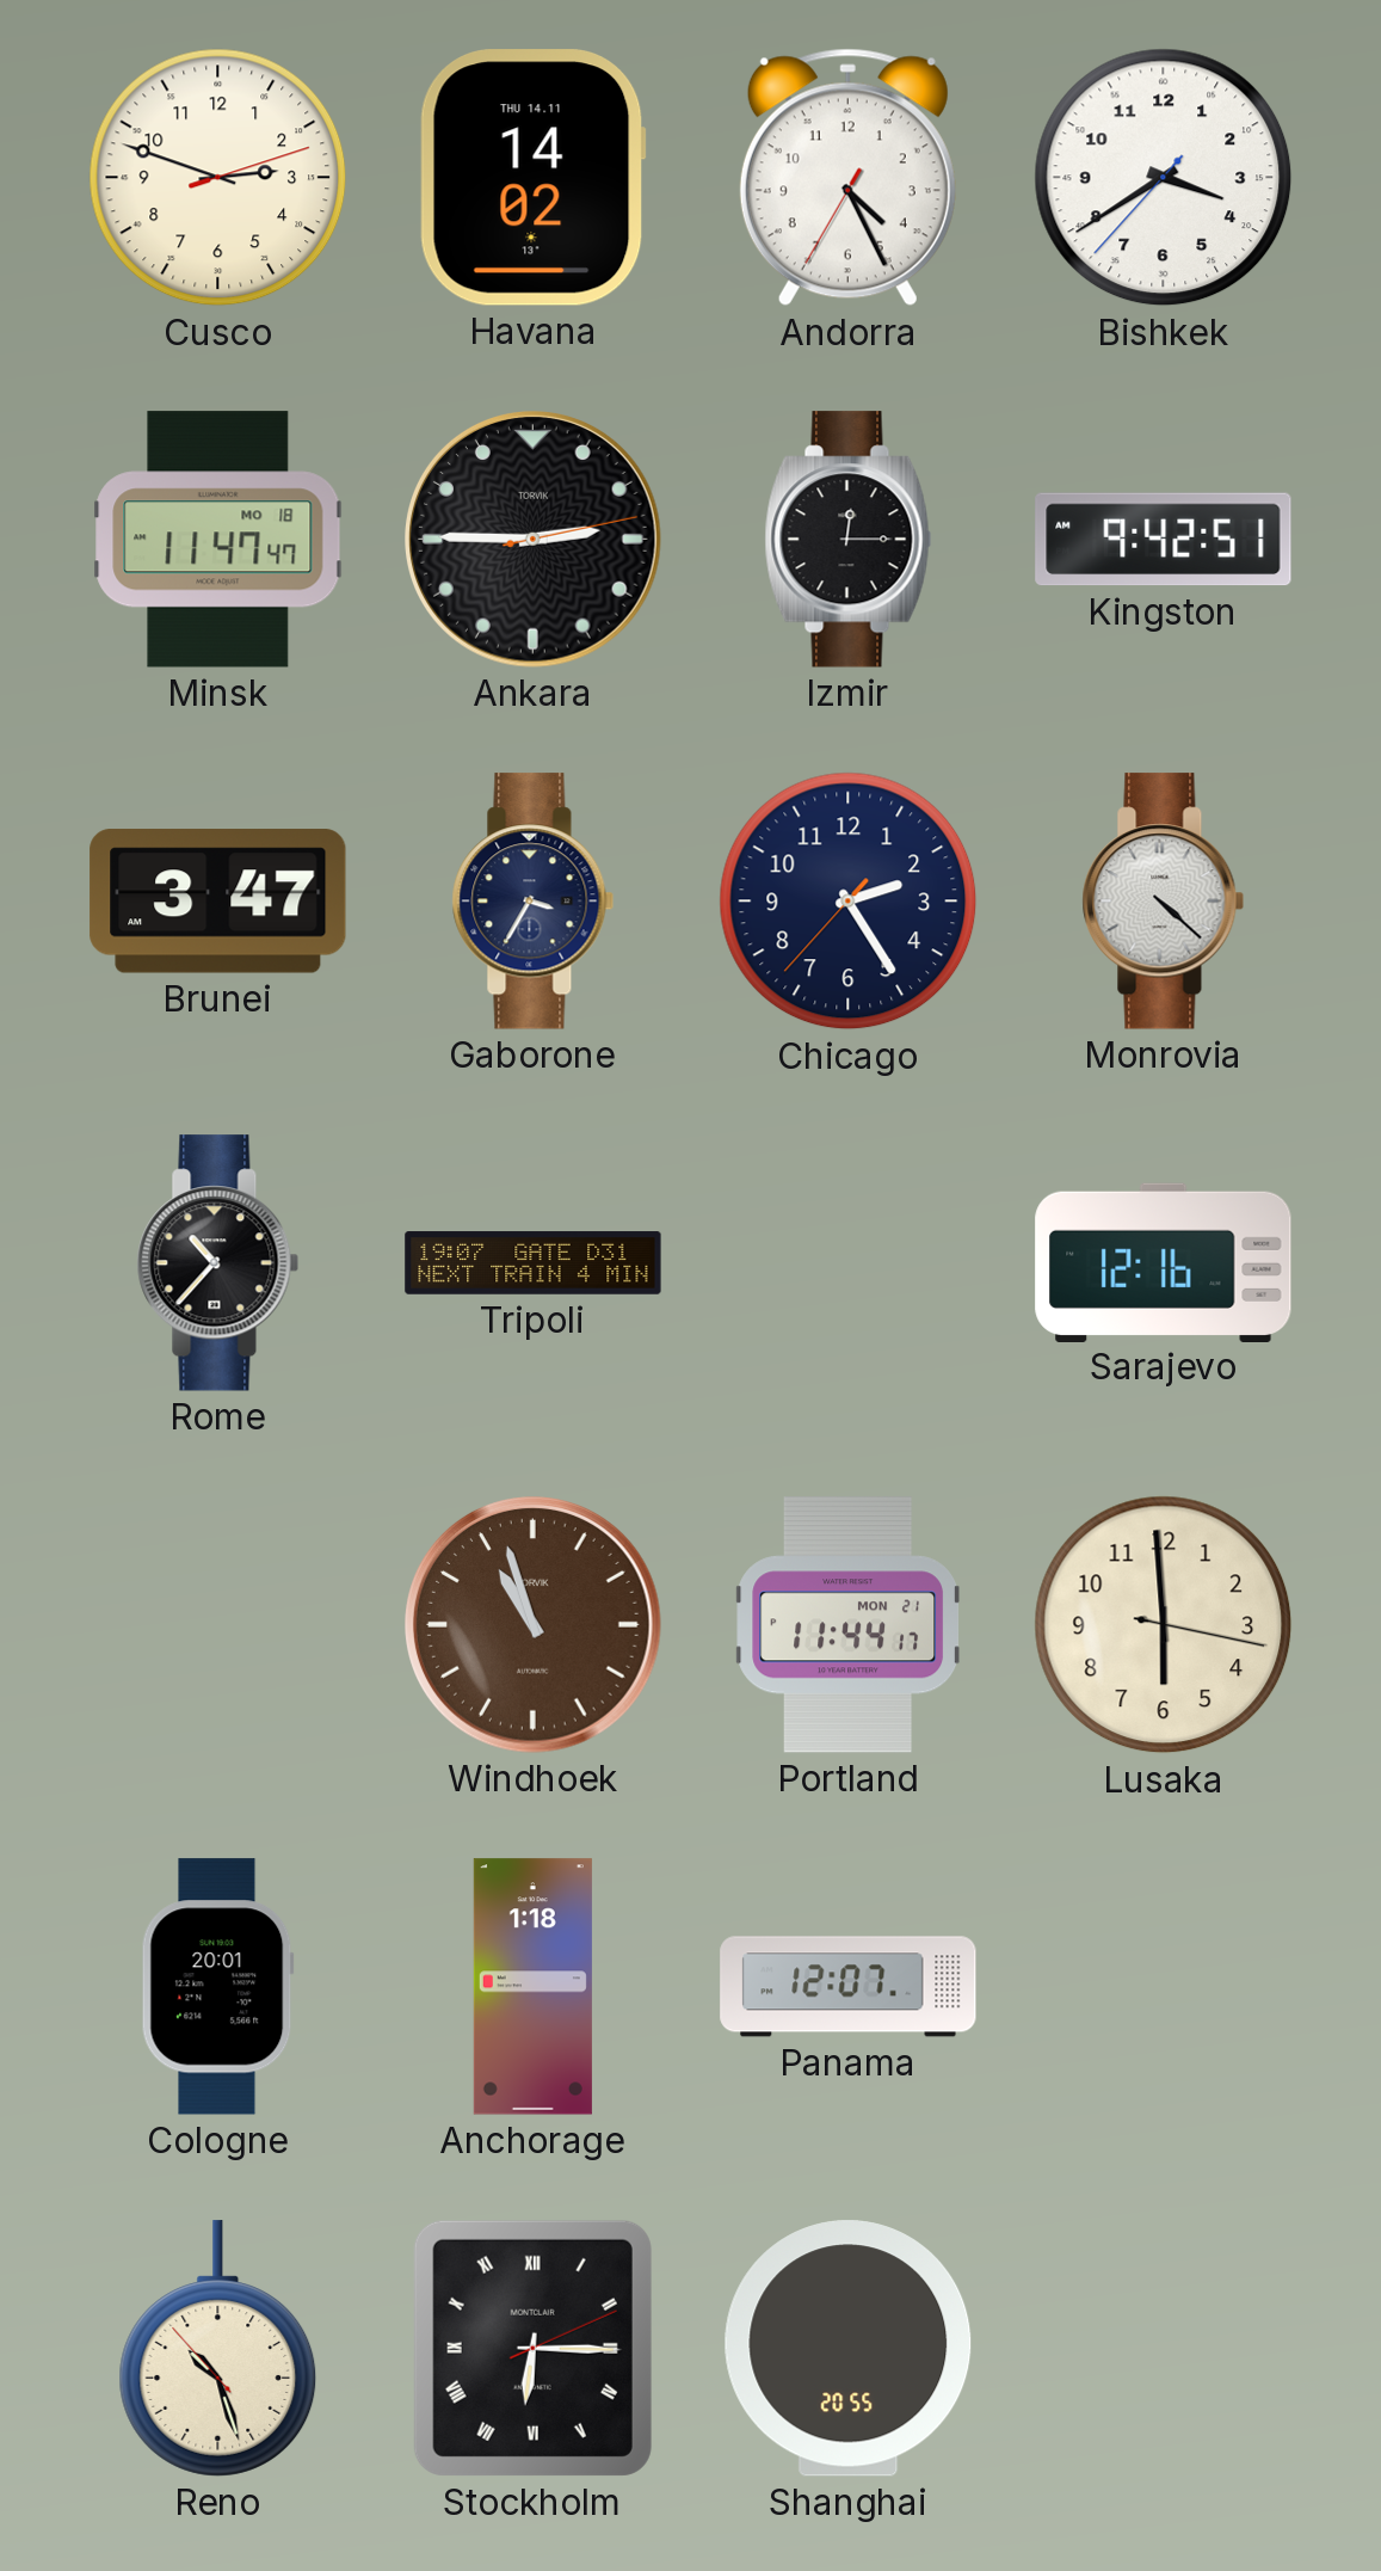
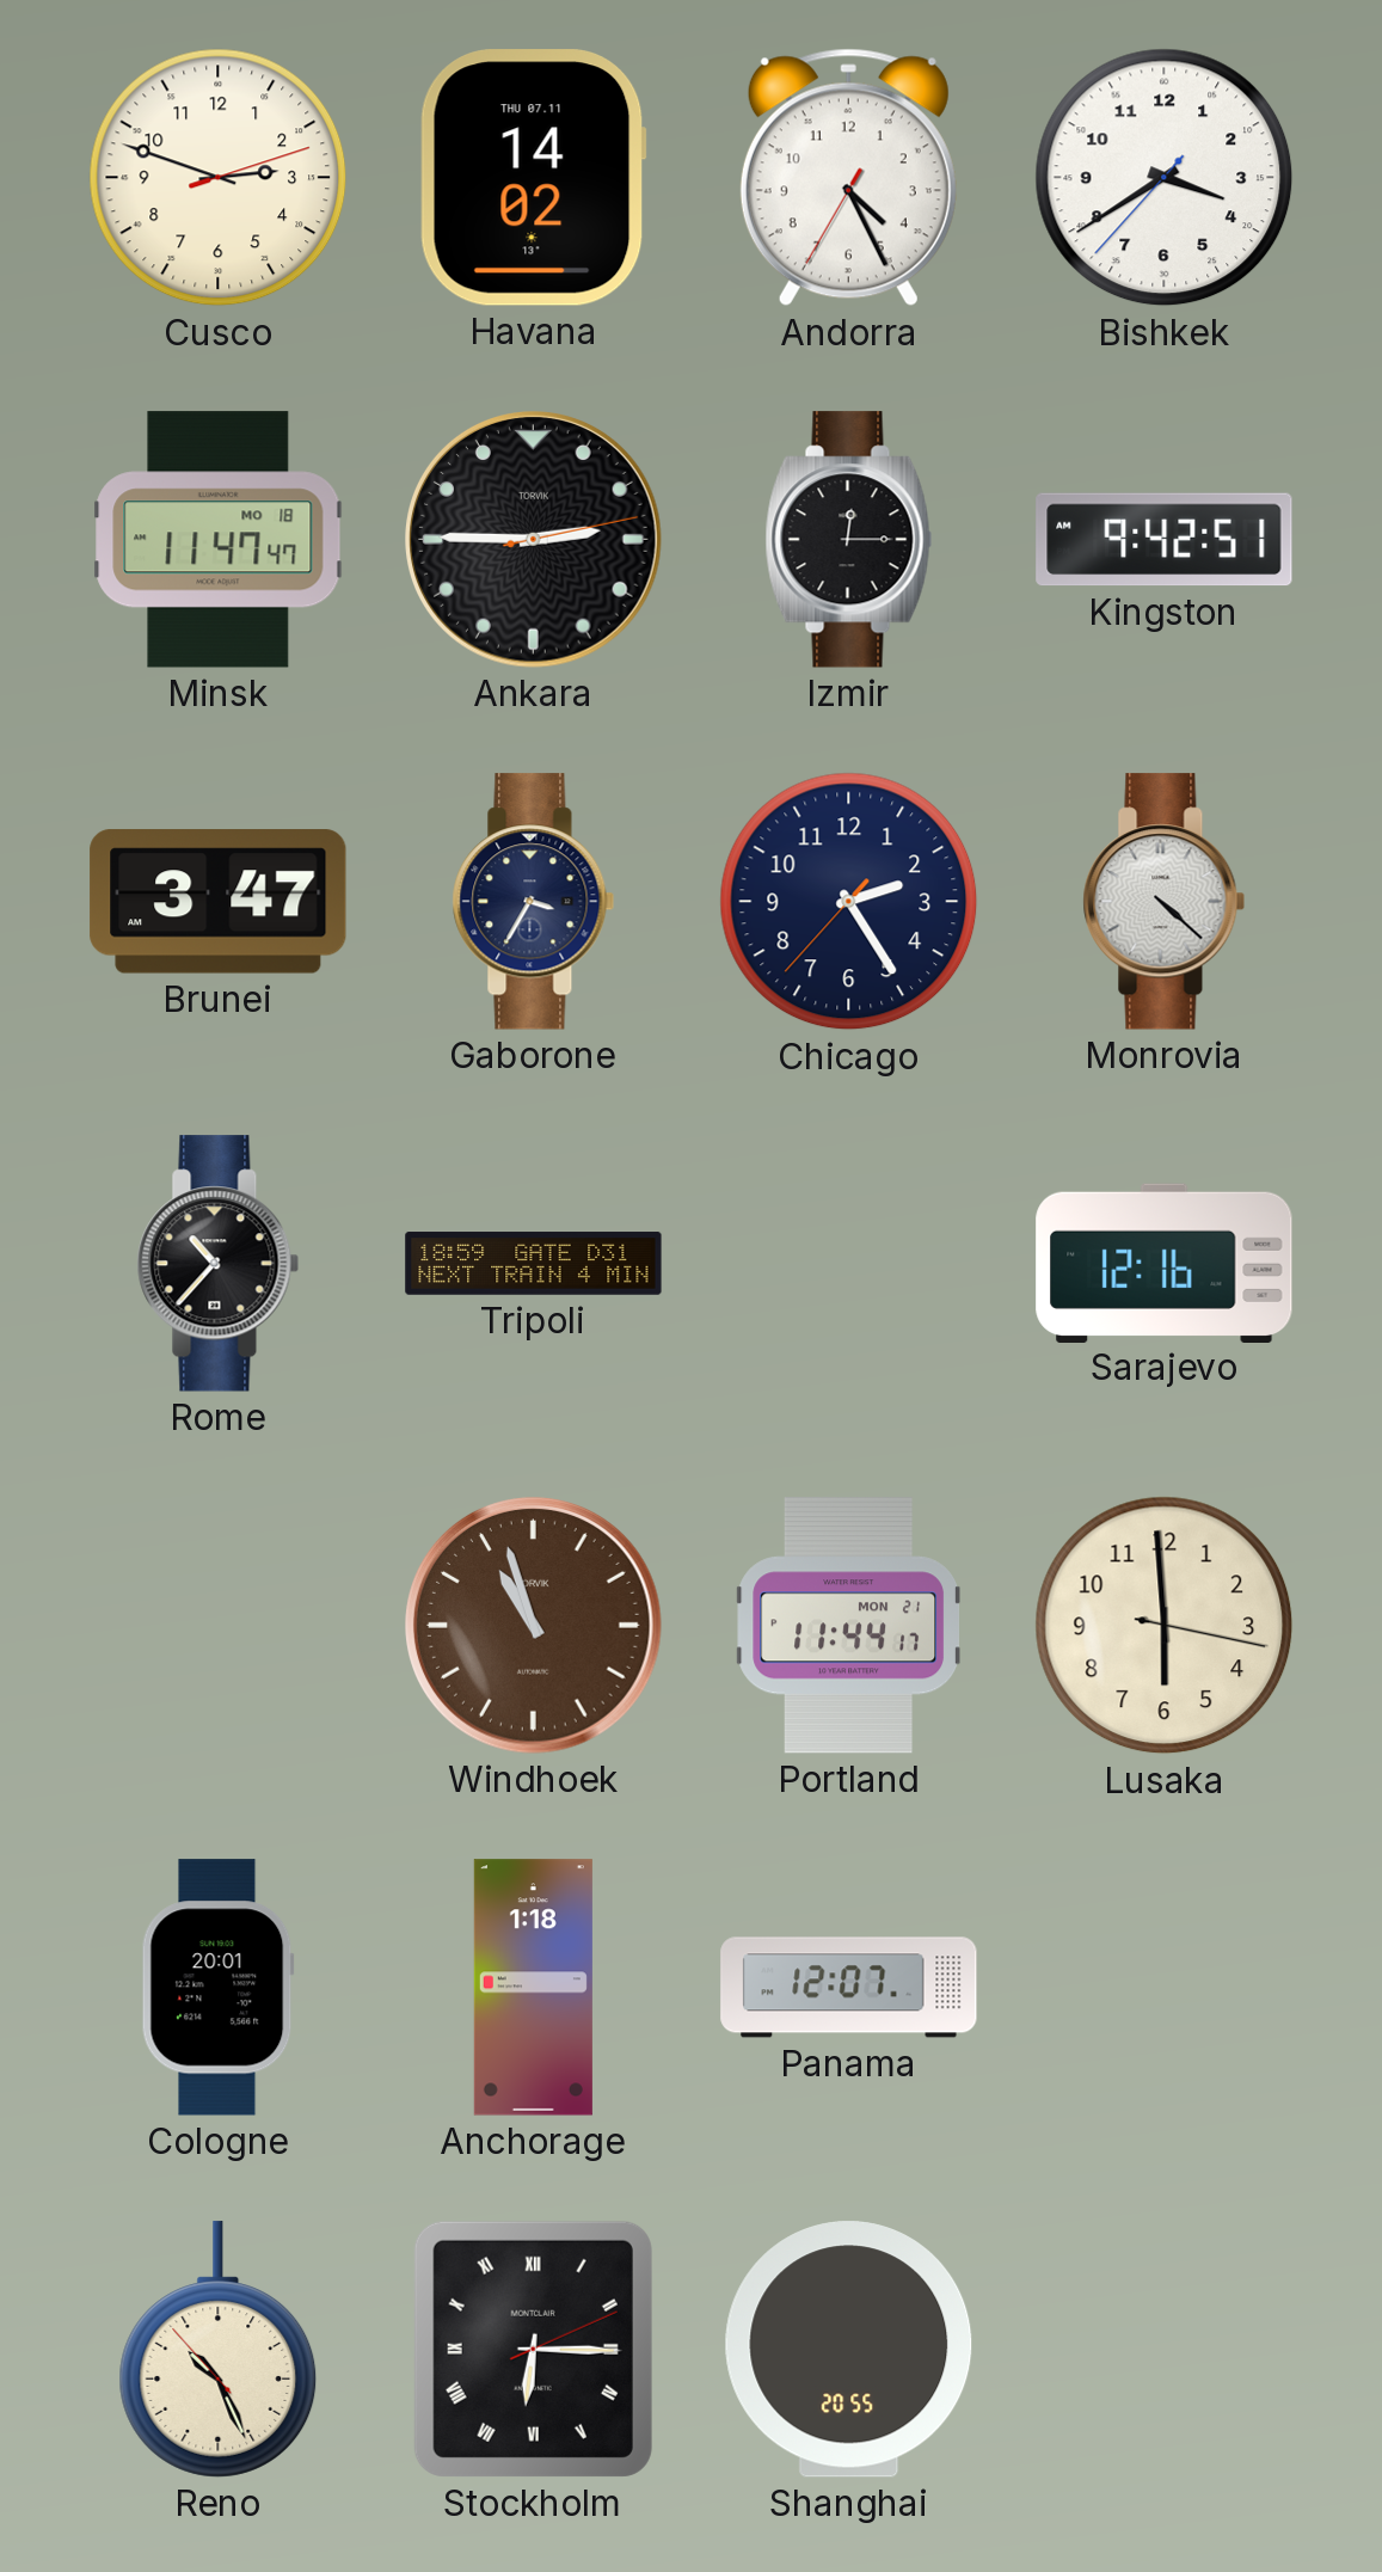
Havana date: THU 14.11 -> THU 07.11 (533, 178)
Tripoli: 19:07 -> 18:59 (534, 1264)
Reno: 10:26 -> 10:25 (219, 2350)
